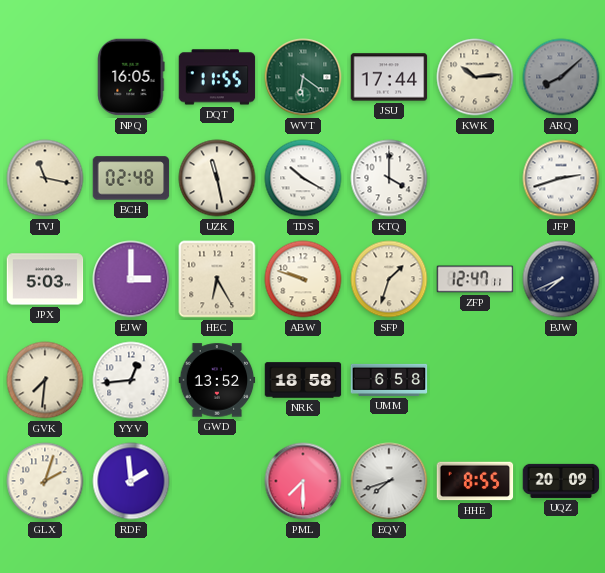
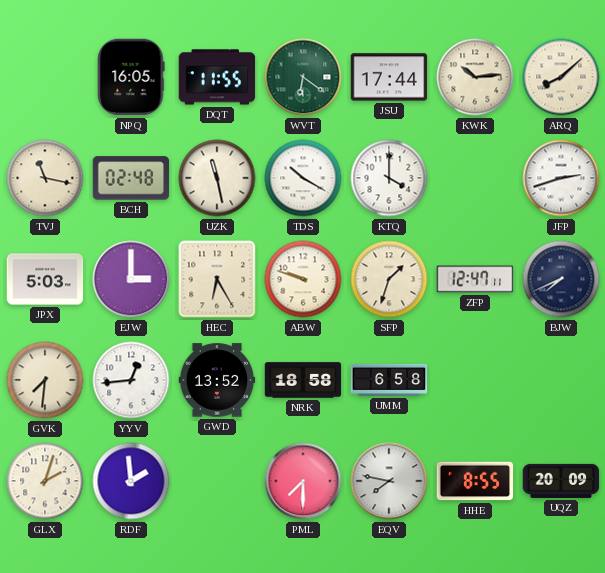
ARQ dial: grey -> cream (561, 77)
EQV: 7:42 -> 7:47 (389, 481)
